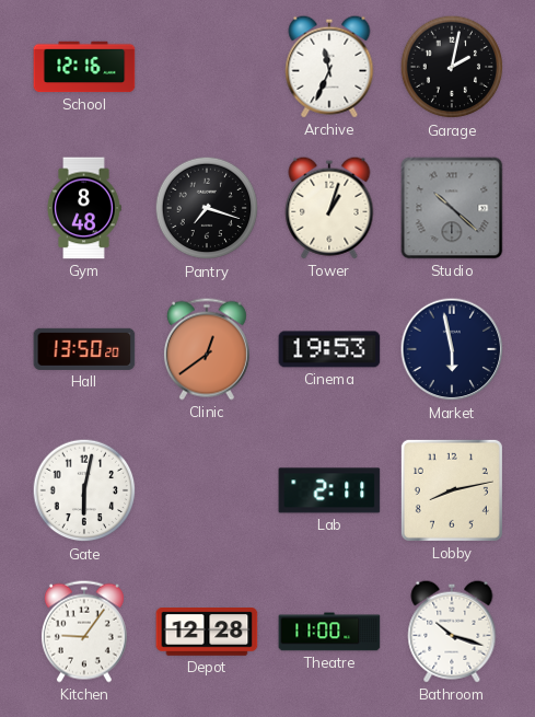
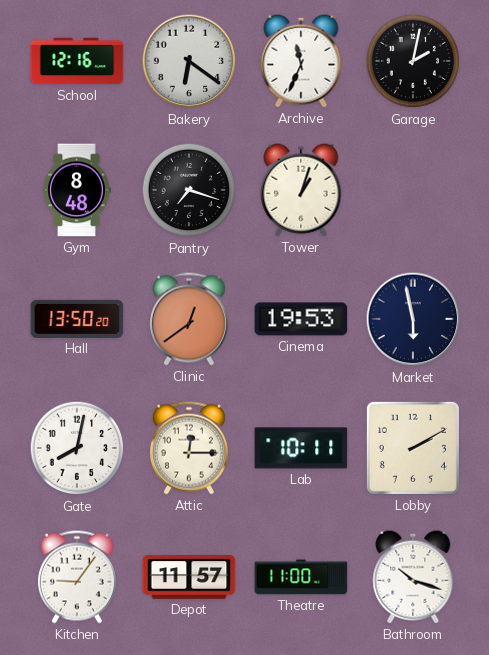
Bakery: none -> 6:21 (189, 61)
Studio: 10:22 -> none (452, 208)
Gate: 6:02 -> 8:02 (77, 448)
Attic: none -> 12:15 (189, 448)
Lab: 2:11 -> 10:11 (301, 448)
Lobby: 8:13 -> 2:10 (413, 448)
Depot: 12:28 -> 11:57 (189, 578)
